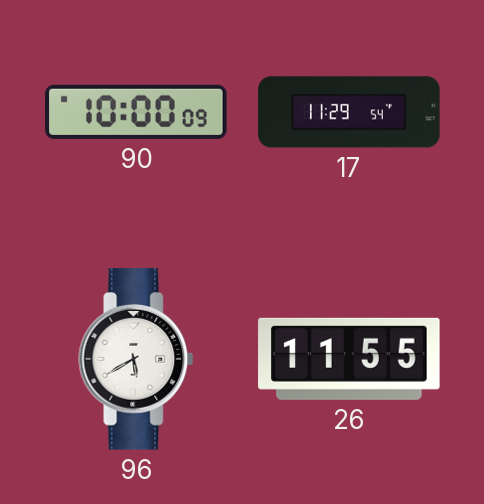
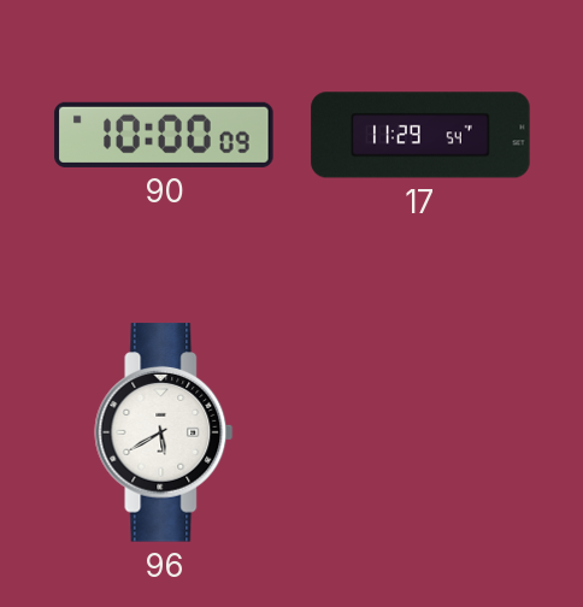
26: 11:55 -> none (349, 359)
